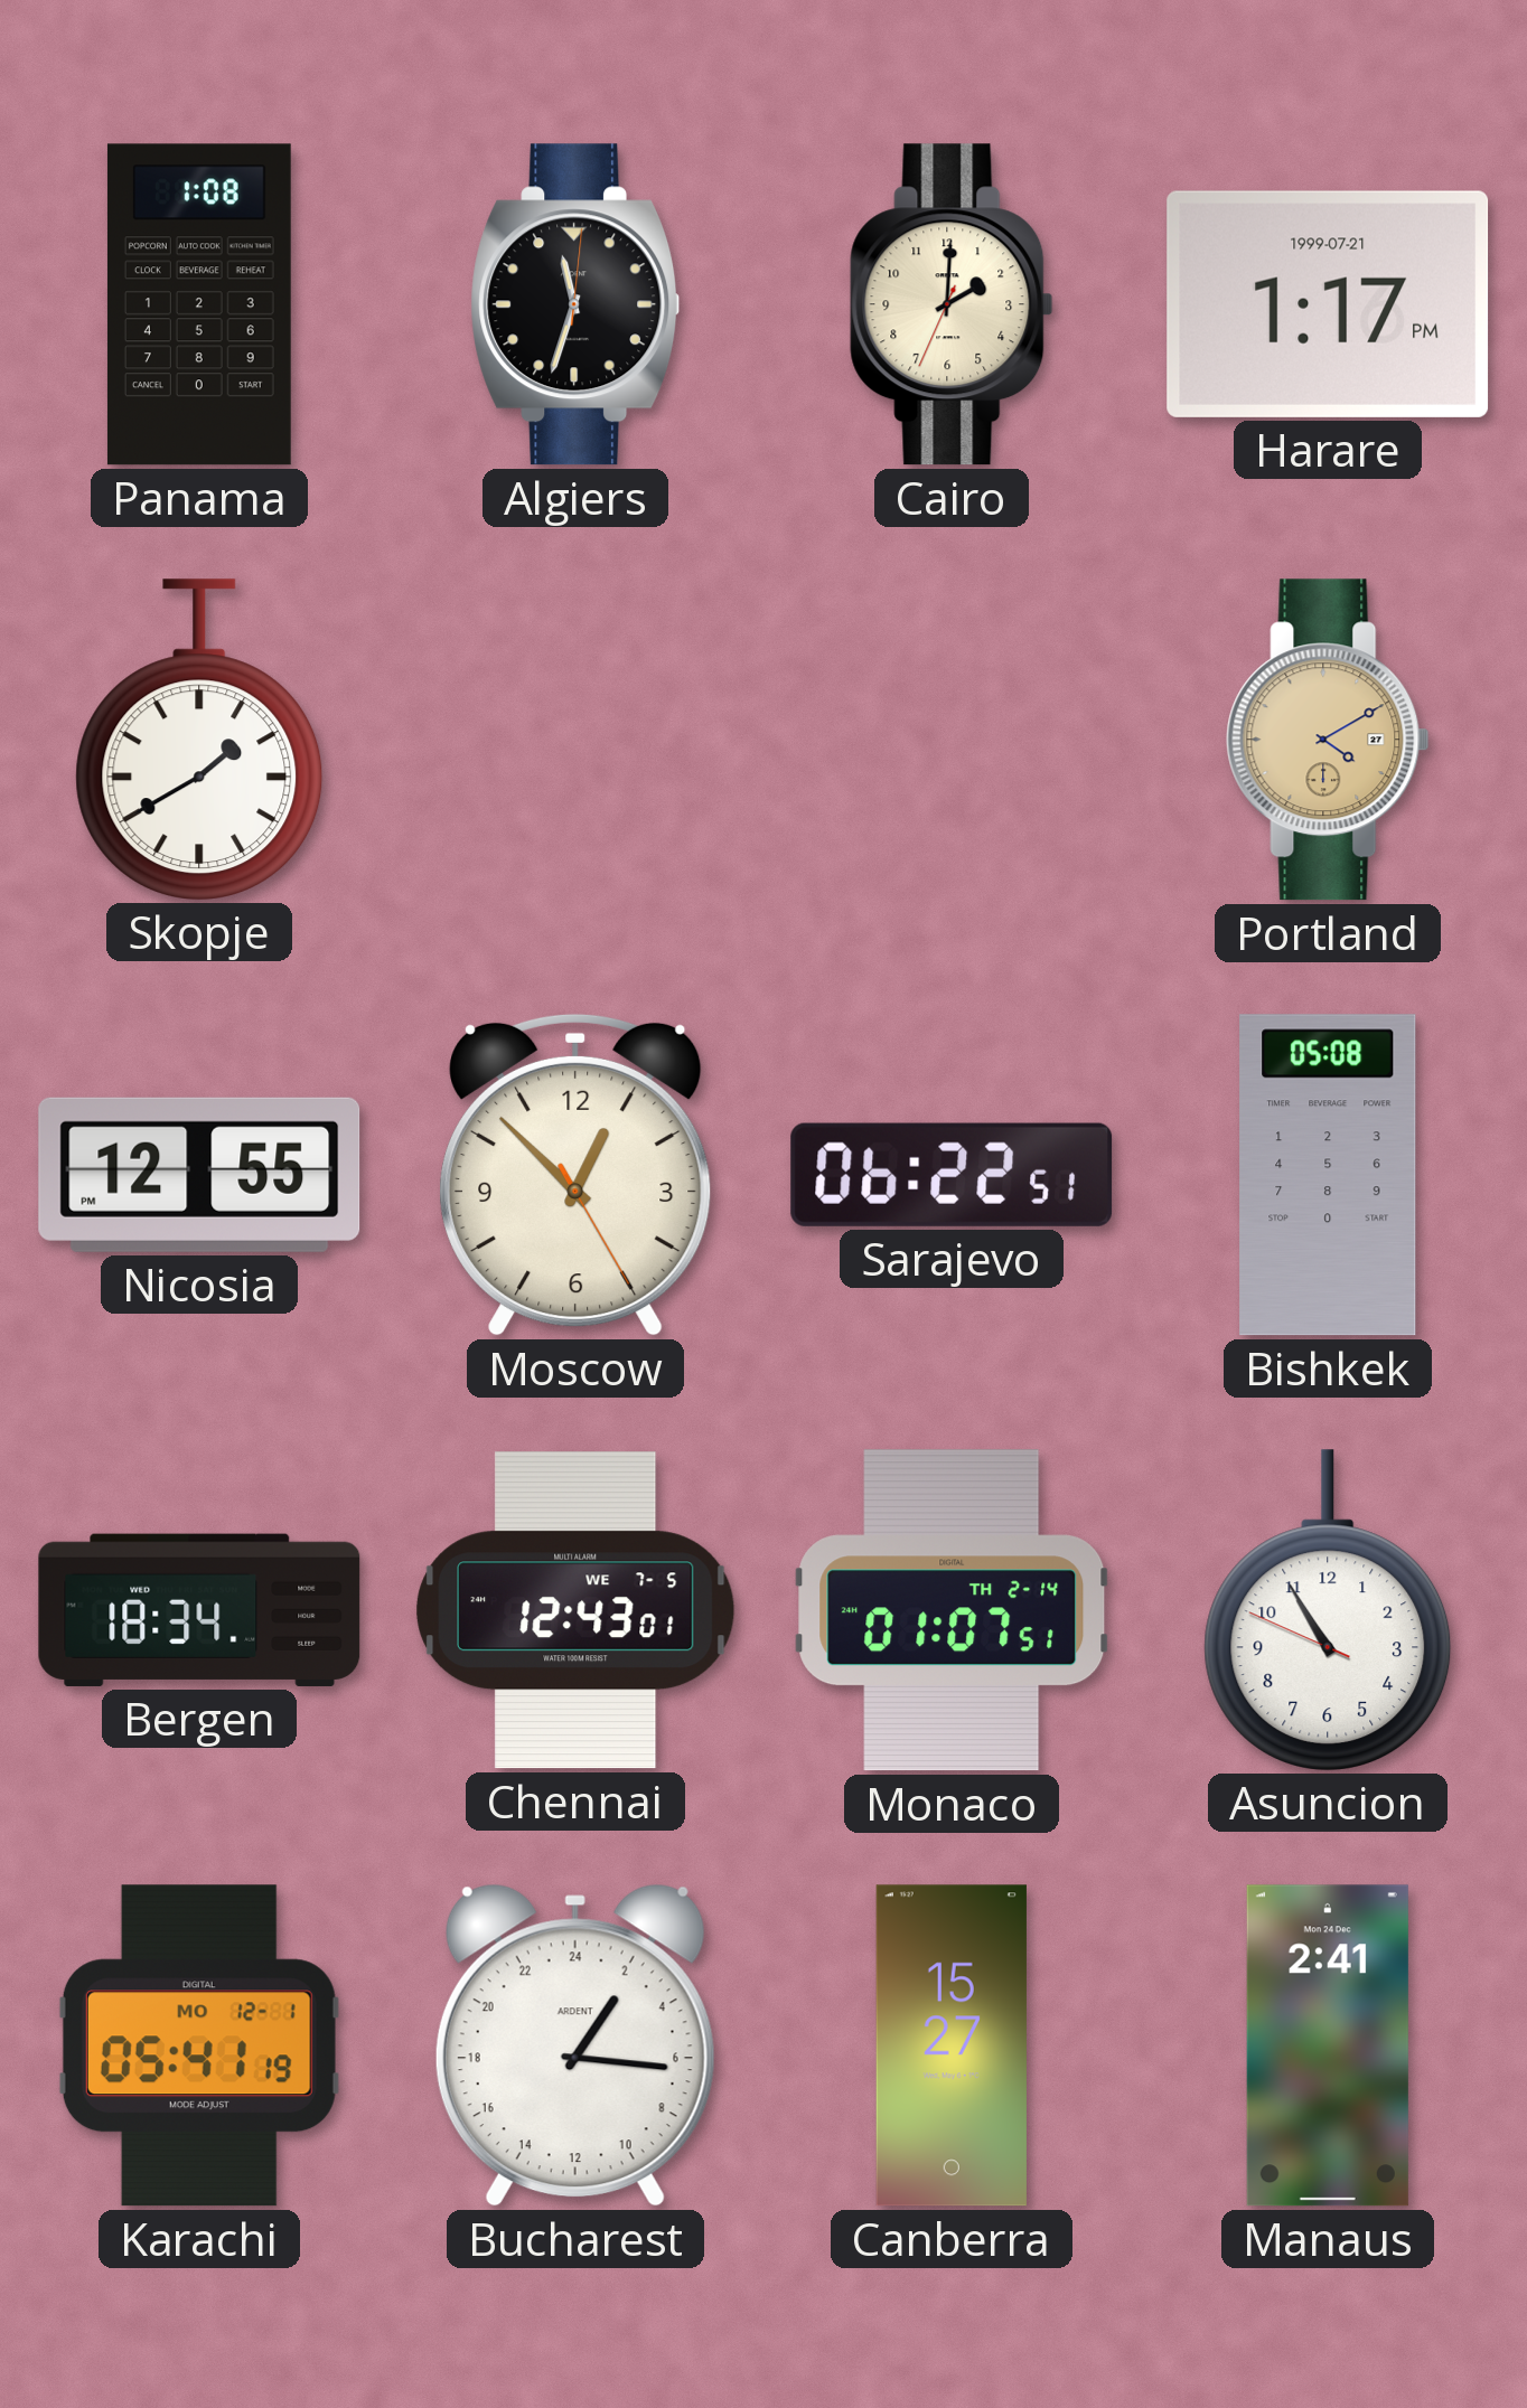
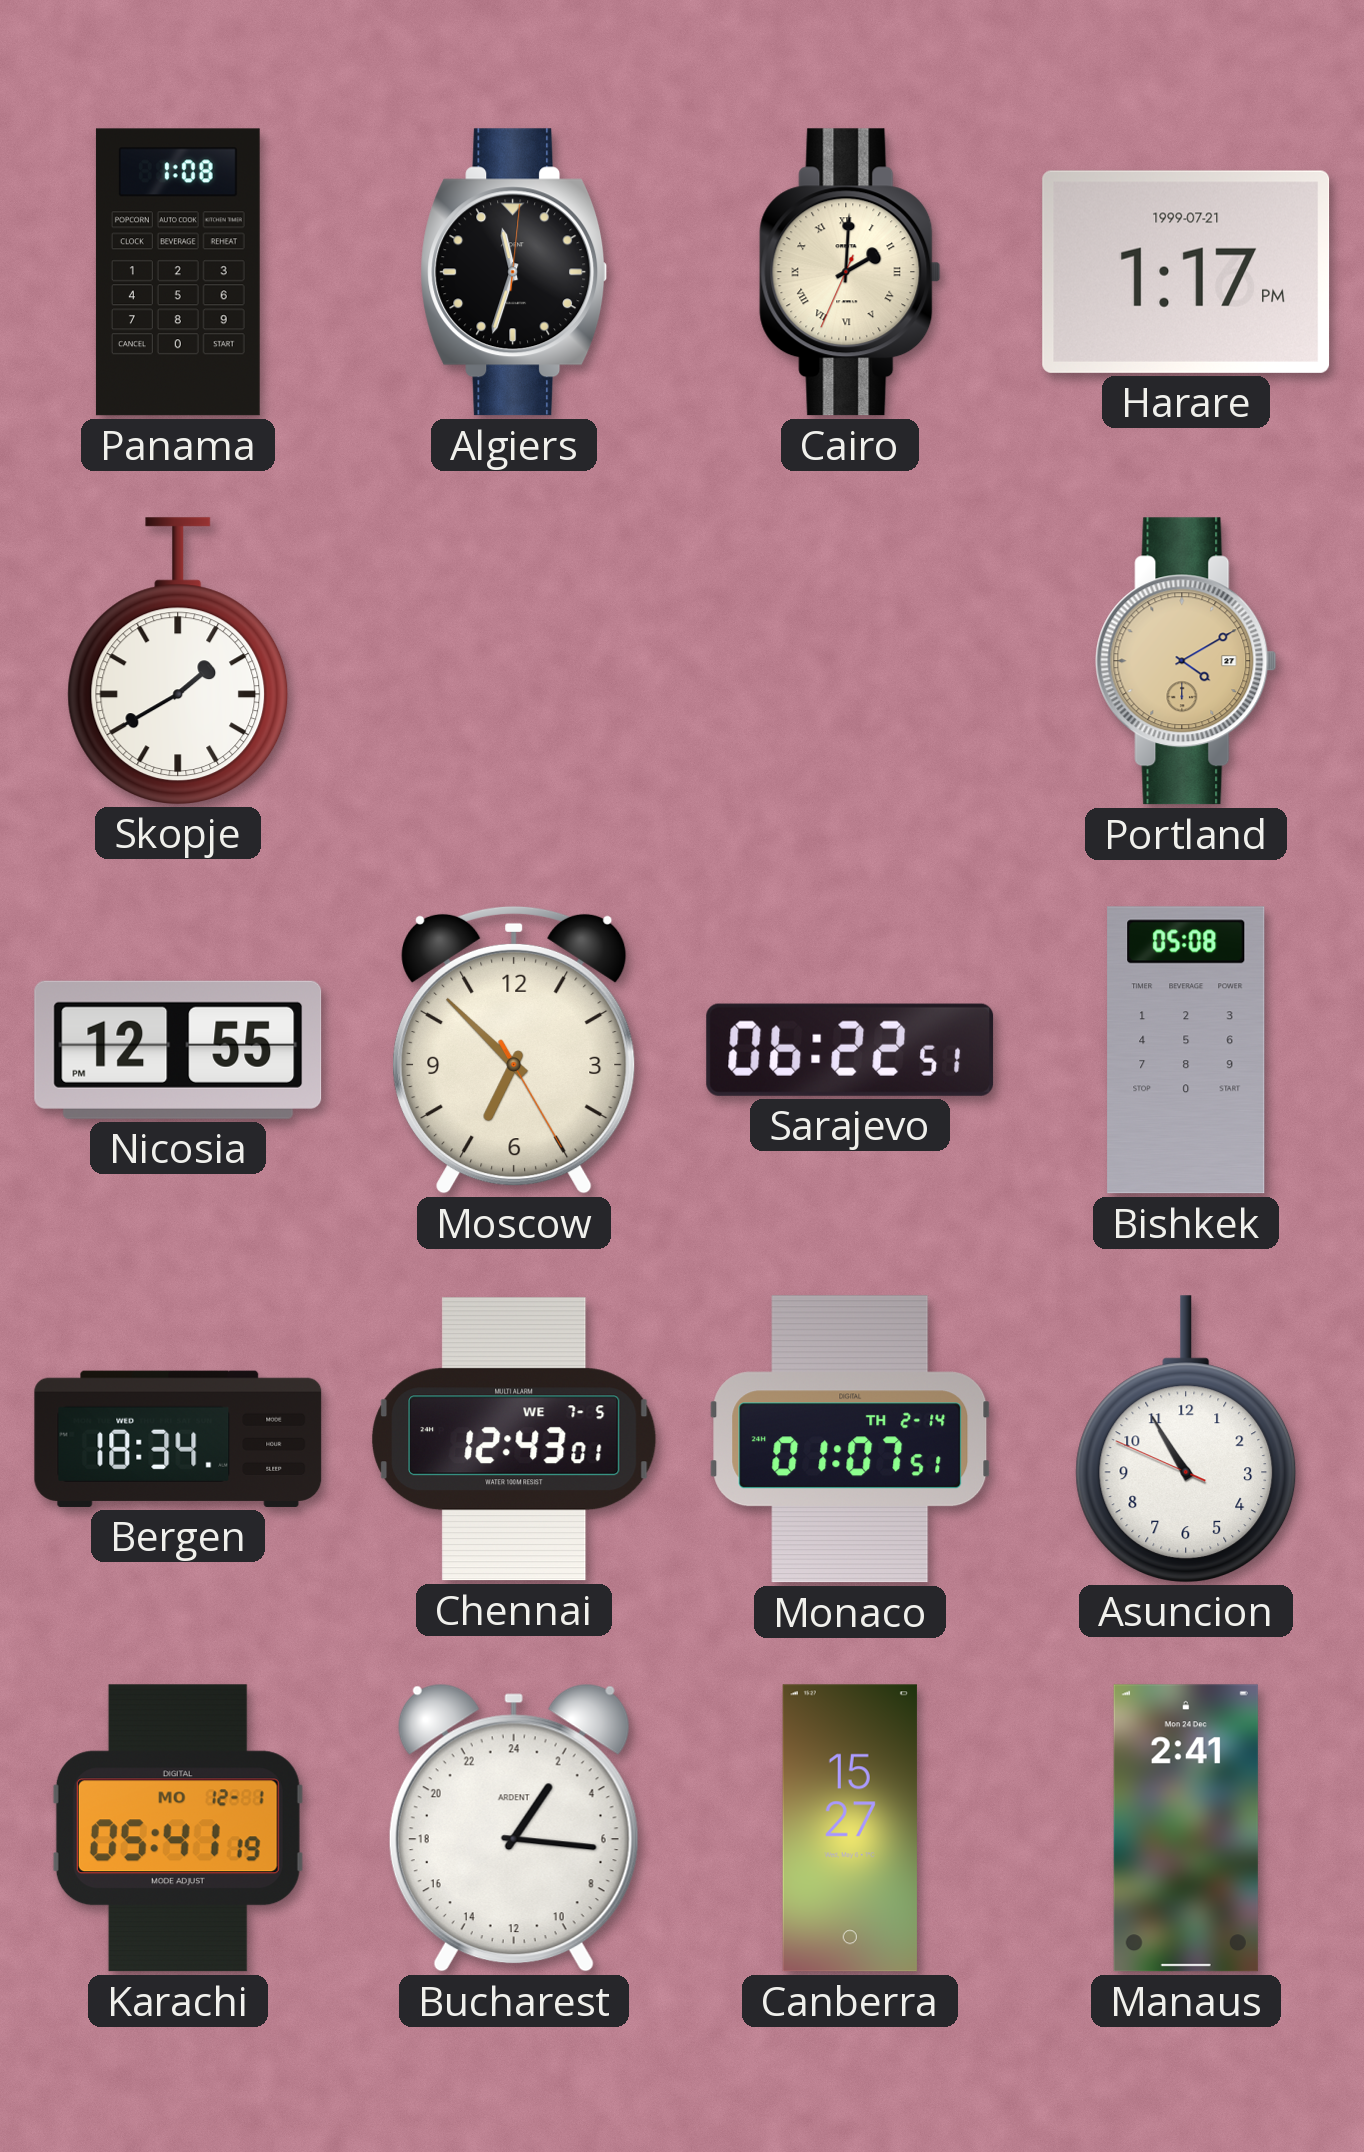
Cairo numerals: Arabic -> Roman (850, 272)
Moscow: 12:52 -> 6:52 (514, 1050)
